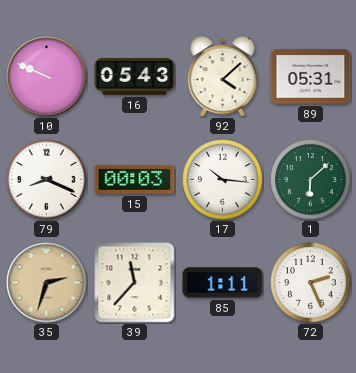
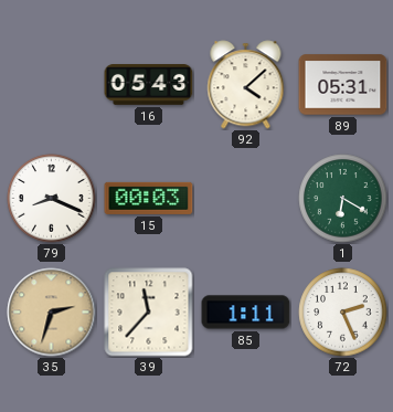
10: 9:49 -> none (47, 77)
17: 10:16 -> none (223, 180)
1: 6:08 -> 6:20 (343, 199)
